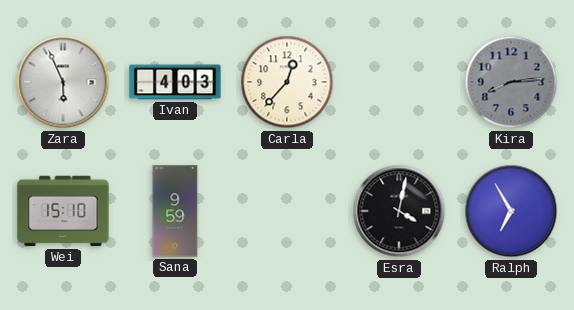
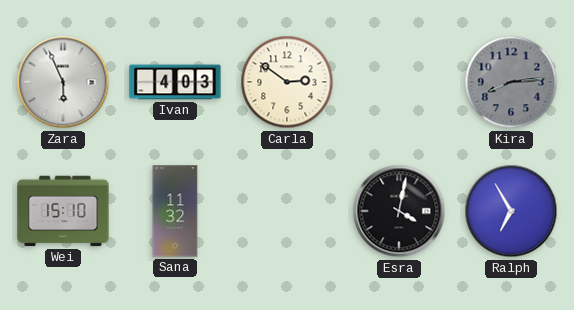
Carla: 12:37 -> 2:51 (287, 82)
Sana: 9:59 -> 11:32 (175, 211)
